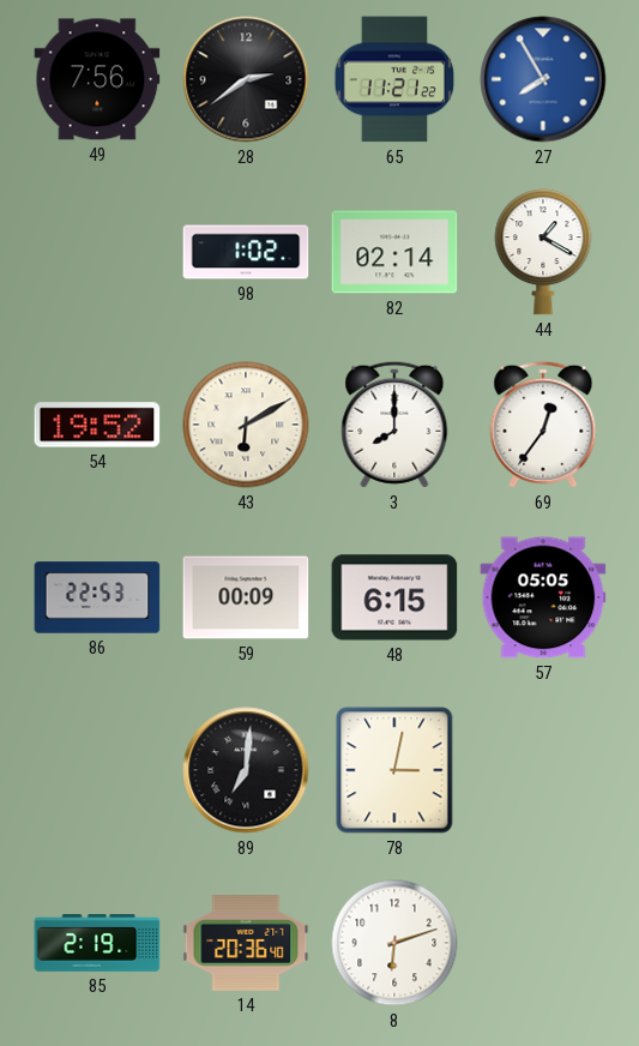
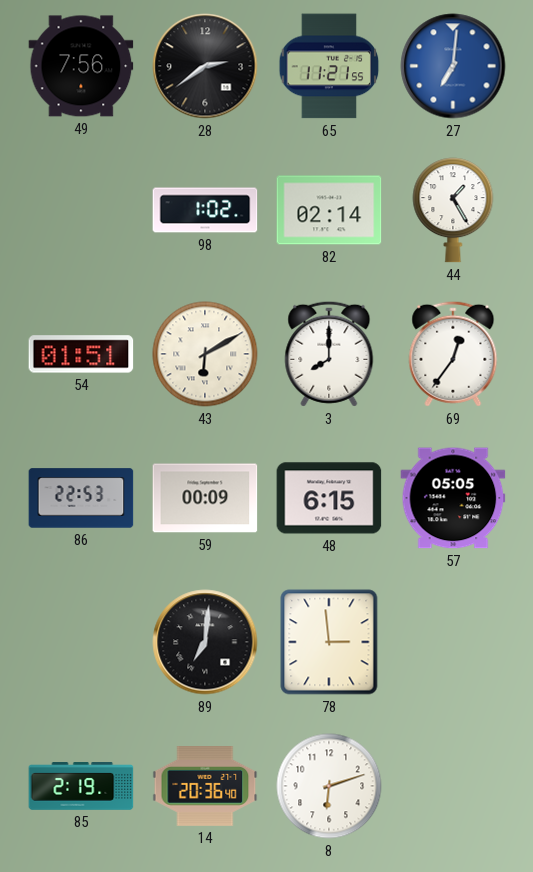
65: 11:21:22 -> 11:21:55 (329, 66)
27: 7:55 -> 7:01 (453, 66)
44: 1:20 -> 1:25 (453, 210)
54: 19:52 -> 01:51 (81, 354)
78: 3:02 -> 2:59 (329, 642)
